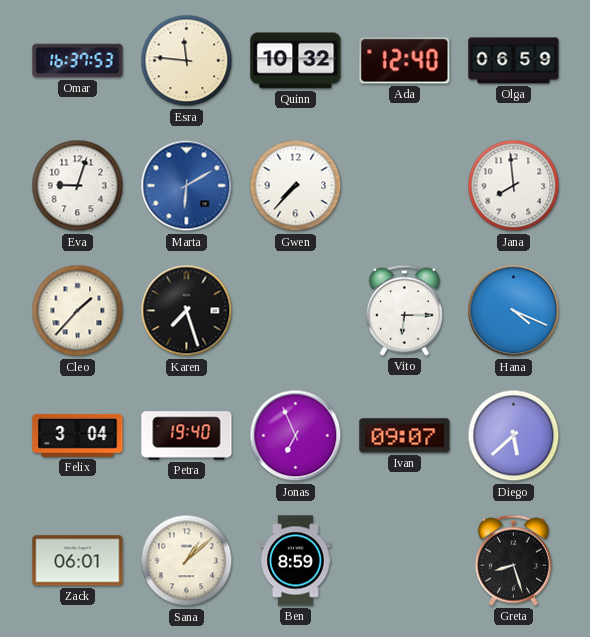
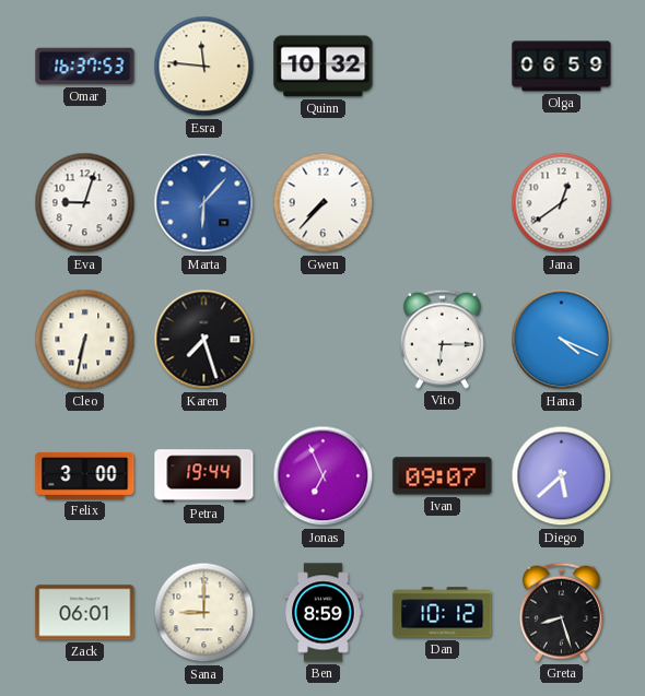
Ada: 12:40 -> none (405, 61)
Marta: 6:10 -> 6:07 (204, 203)
Jana: 7:59 -> 12:39 (562, 203)
Cleo: 1:37 -> 6:32 (85, 340)
Felix: 3:04 -> 3:00 (85, 475)
Petra: 19:40 -> 19:44 (204, 476)
Sana: 1:08 -> 9:00 (204, 613)
Dan: none -> 10:12 (443, 613)
